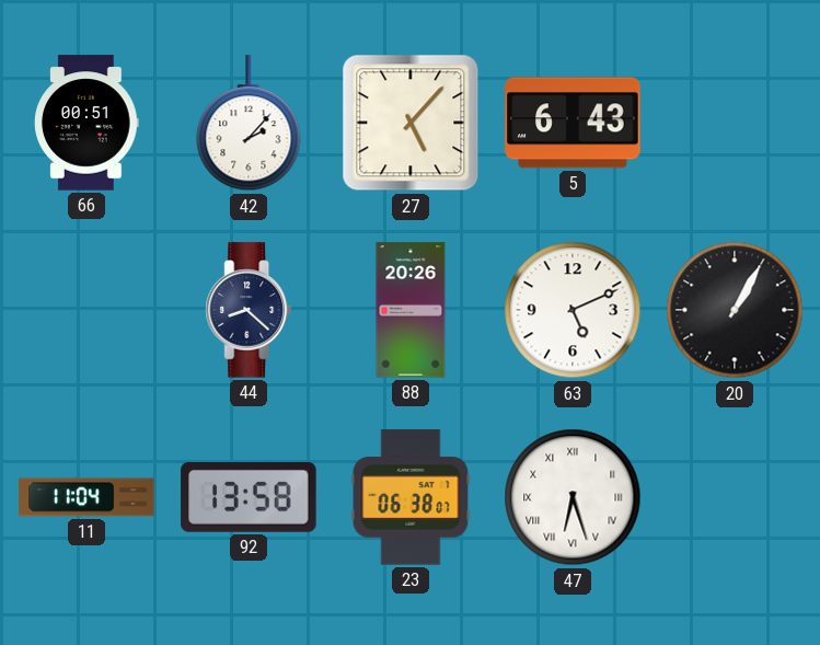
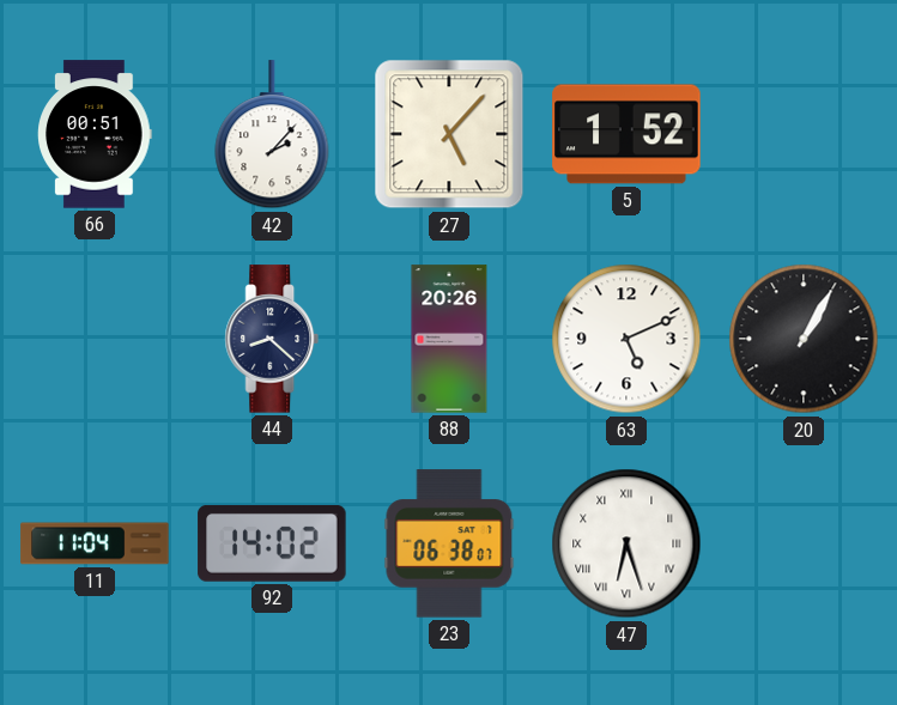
5: 6:43 -> 1:52 (626, 134)
92: 13:58 -> 14:02 (272, 543)
